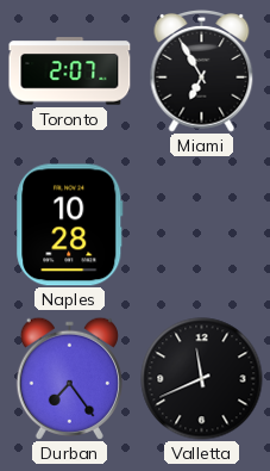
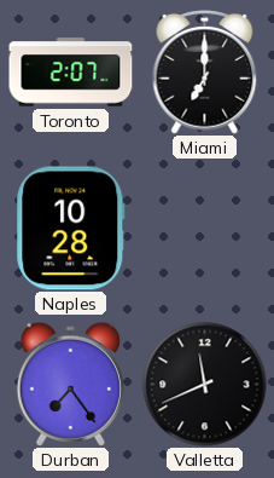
Miami: 6:55 -> 7:00 (205, 71)
